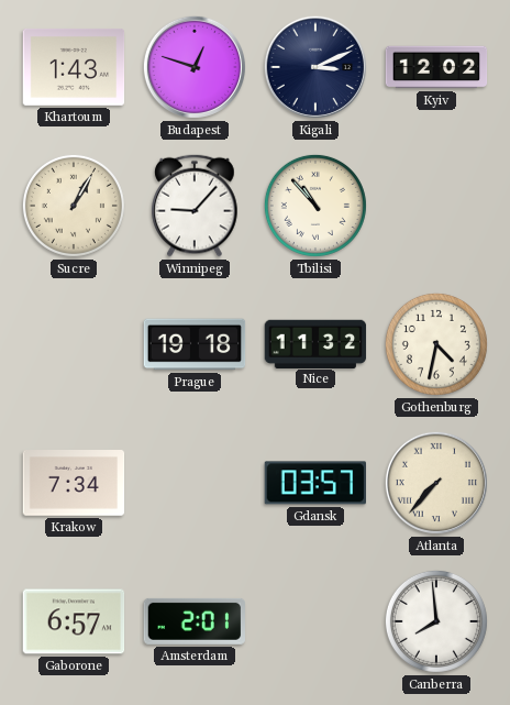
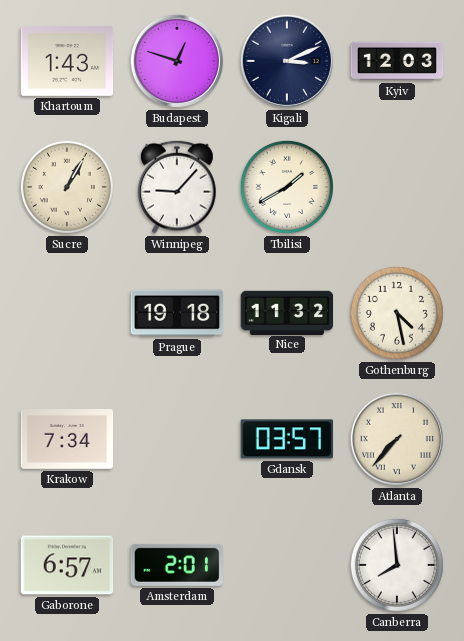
Kyiv: 12:02 -> 12:03 (397, 61)
Tbilisi: 10:53 -> 1:40 (287, 187)
Gothenburg: 4:32 -> 4:28 (397, 313)
